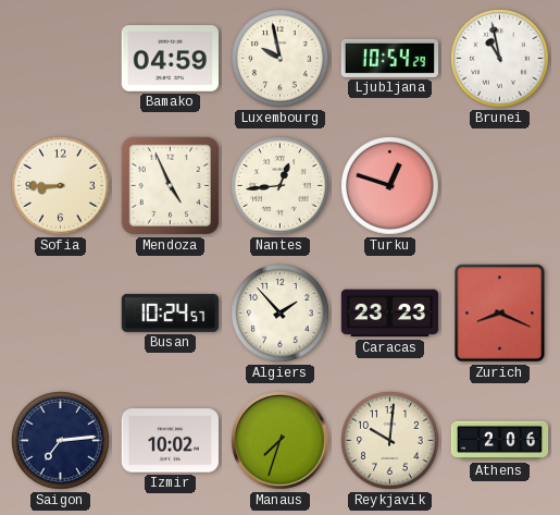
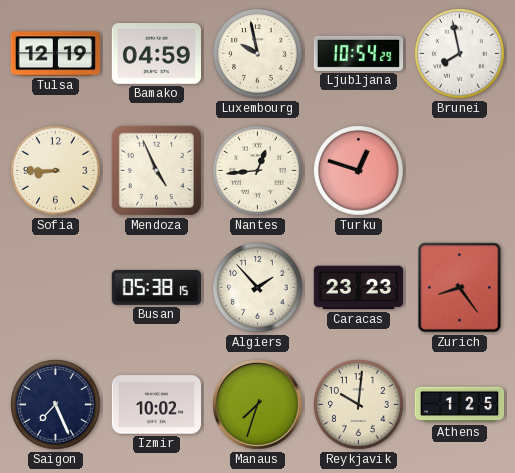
Tulsa: none -> 12:19 (55, 54)
Brunei: 10:58 -> 7:58 (460, 54)
Busan: 10:24 -> 05:38 (156, 287)
Zurich: 8:19 -> 8:24 (460, 288)
Saigon: 7:14 -> 7:26 (56, 405)
Athens: 2:06 -> 1:25 (460, 405)
